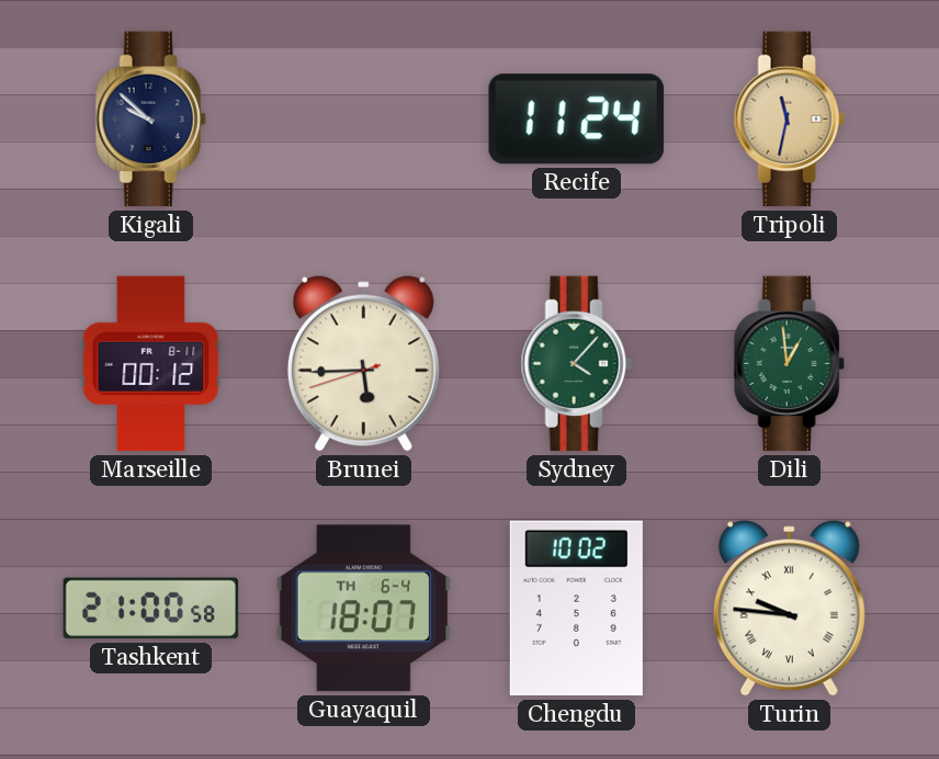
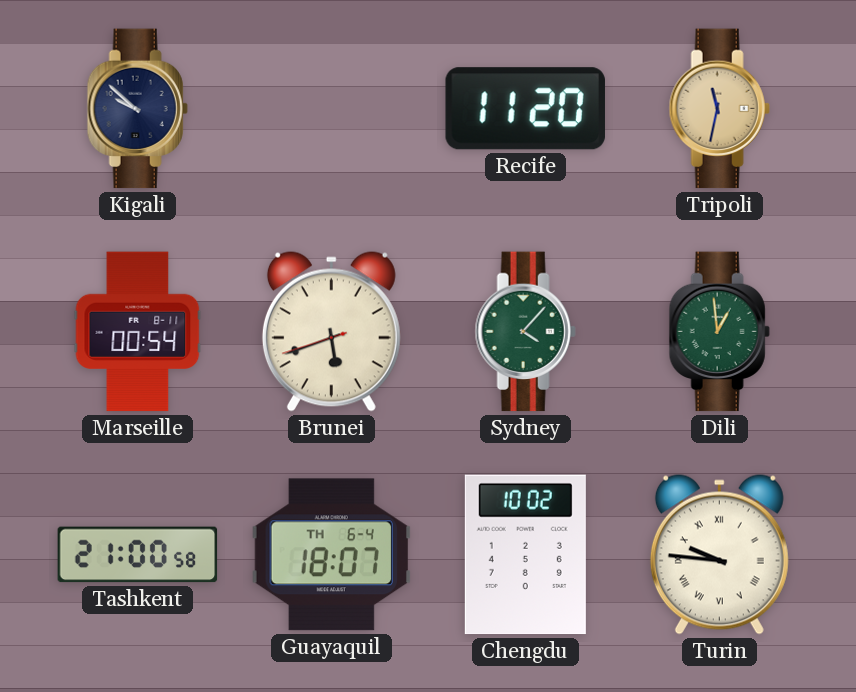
Recife: 11:24 -> 11:20 (525, 109)
Marseille: 00:12 -> 00:54 (138, 332)
Brunei: 5:44 -> 5:41 (331, 332)
